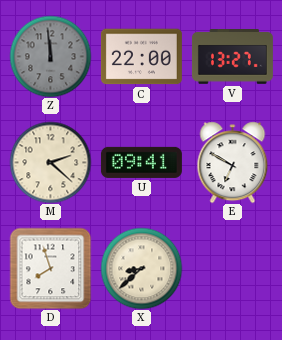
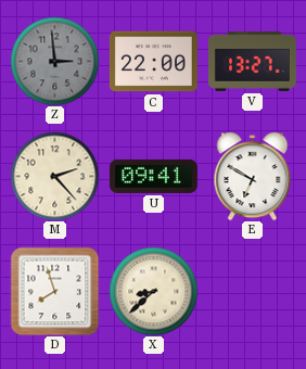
Z: 11:59 -> 2:59 (54, 61)
M: 2:22 -> 2:23 (54, 176)
